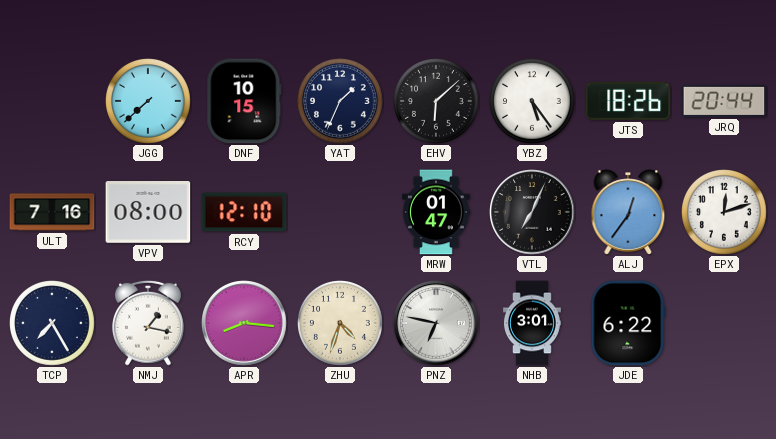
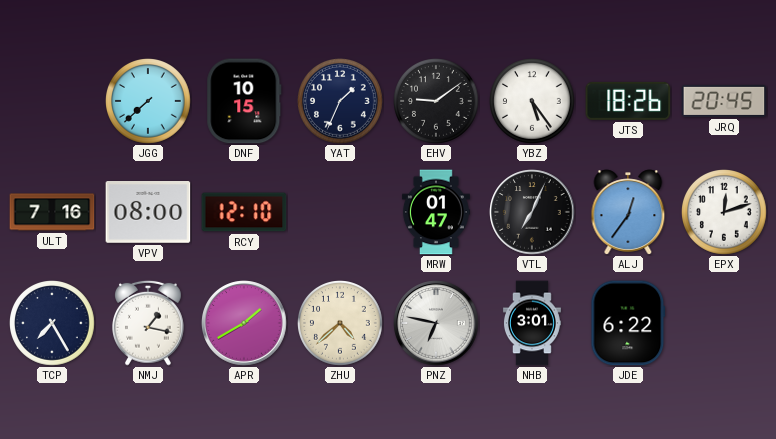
EHV: 6:08 -> 9:09 (437, 102)
JRQ: 20:44 -> 20:45 (724, 101)
APR: 8:16 -> 1:40 (244, 323)
ZHU: 4:33 -> 4:38 (341, 324)
